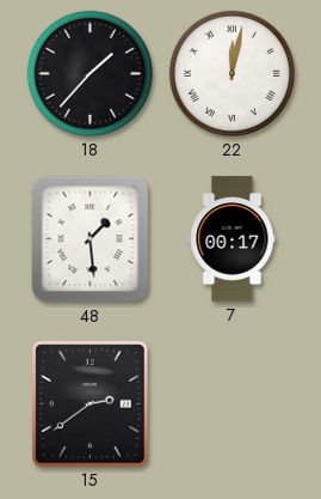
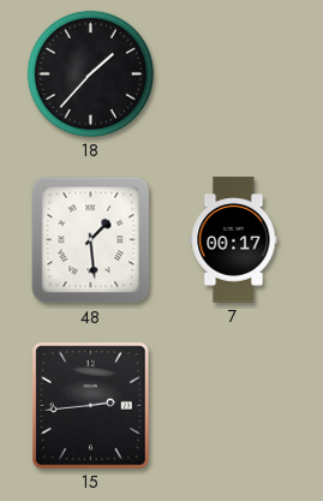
22: 12:02 -> none (232, 73)
15: 2:39 -> 2:44 (91, 406)
